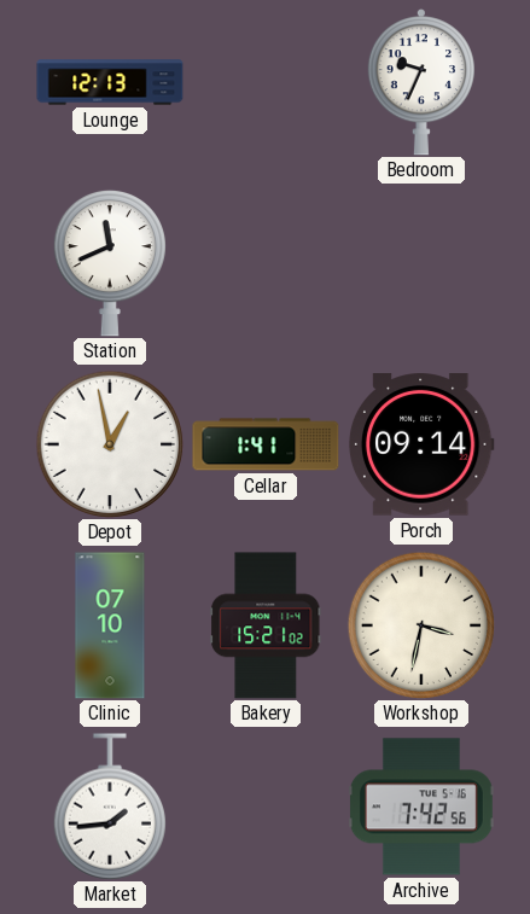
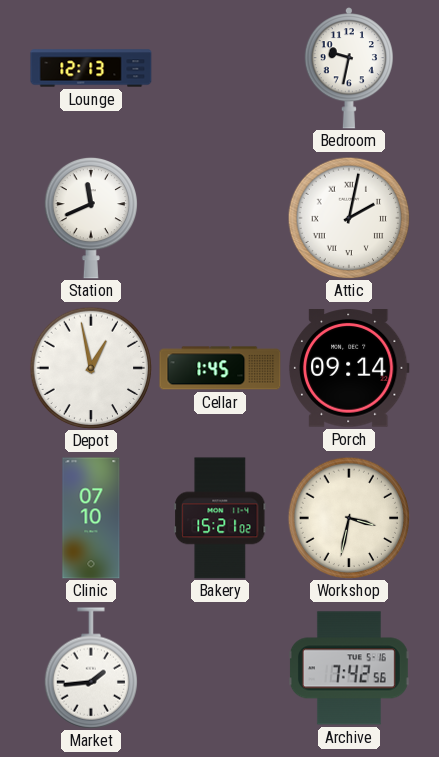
Bedroom: 9:34 -> 9:32 (349, 68)
Attic: none -> 2:02 (349, 218)
Cellar: 1:41 -> 1:45 (220, 368)
